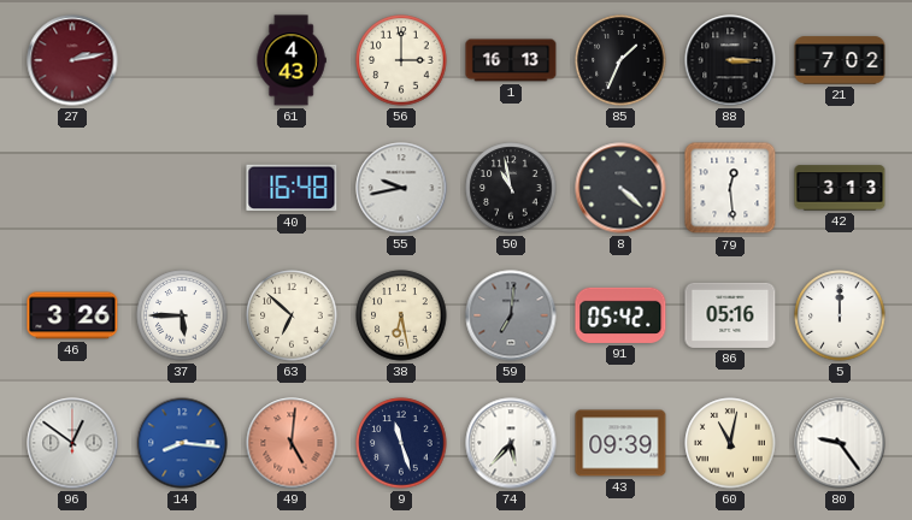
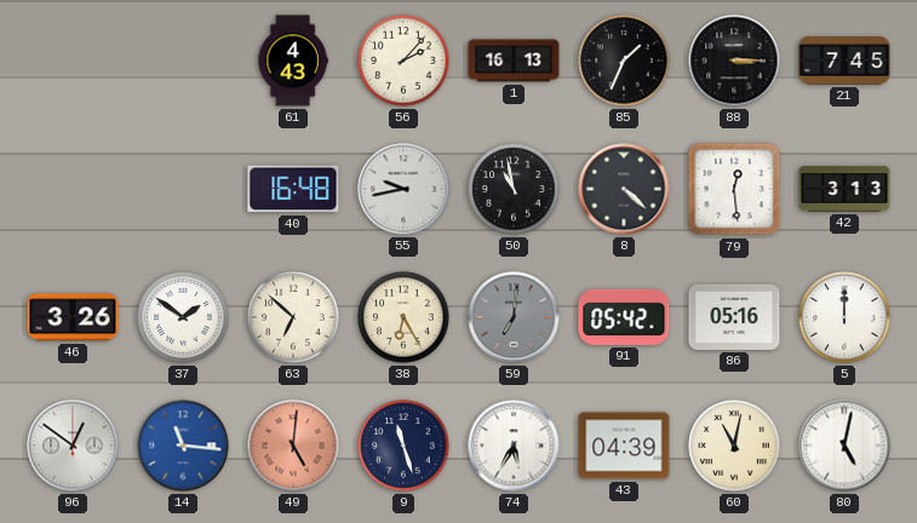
27: 2:13 -> none (72, 60)
56: 3:00 -> 2:07 (403, 61)
21: 7:02 -> 7:45 (844, 61)
37: 5:45 -> 1:51 (183, 317)
38: 6:28 -> 6:25 (403, 317)
14: 8:16 -> 11:16 (183, 446)
74: 5:37 -> 5:35 (514, 446)
43: 09:39 -> 04:39 (624, 446)
80: 9:24 -> 5:02 (844, 446)
